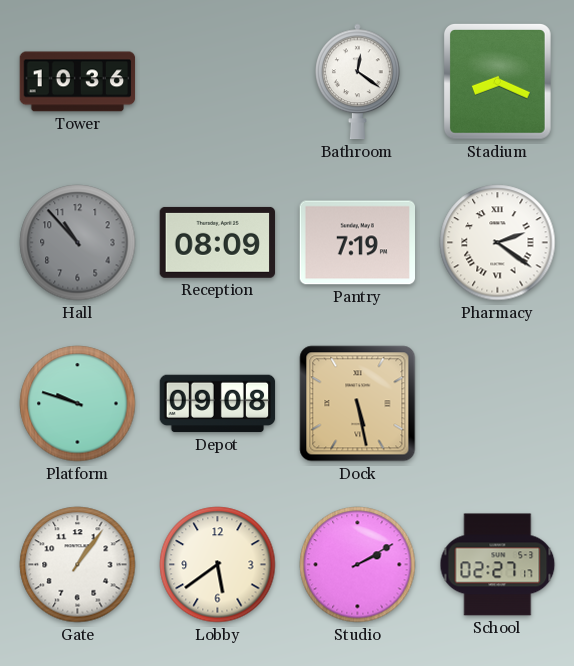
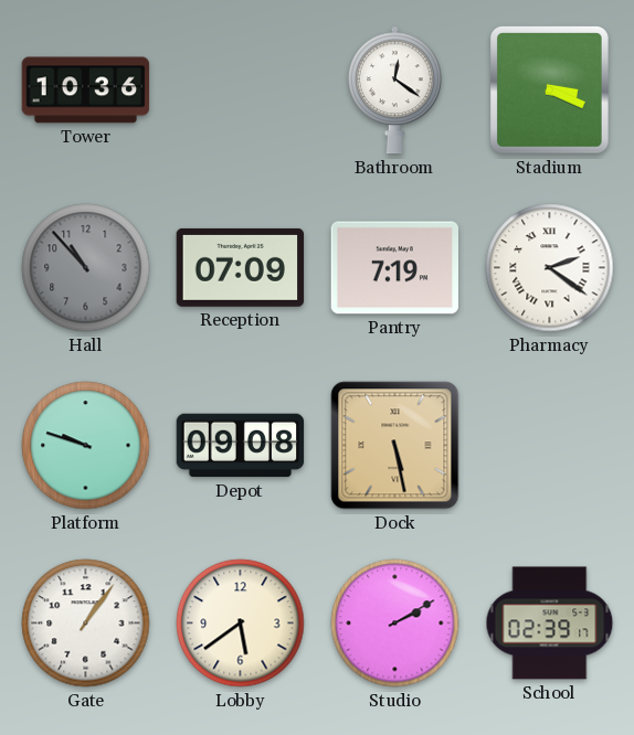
Stadium: 8:19 -> 3:19 (549, 89)
Reception: 08:09 -> 07:09 (241, 267)
School: 02:27 -> 02:39 (550, 624)
